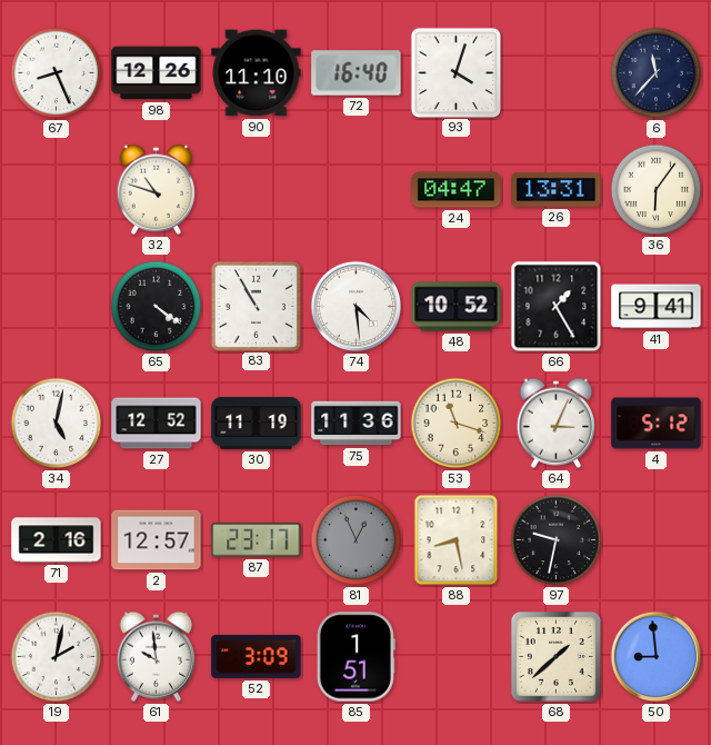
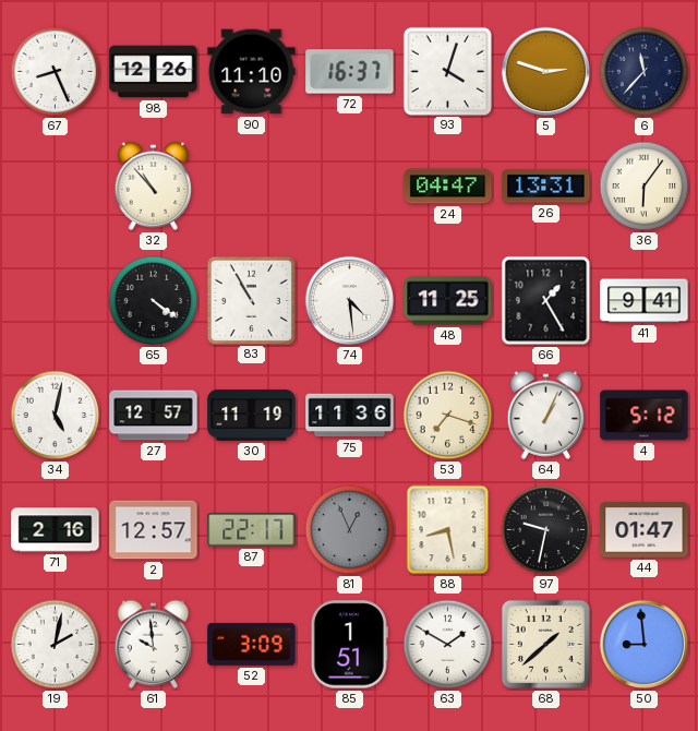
72: 16:40 -> 16:37 (350, 72)
5: none -> 2:48 (546, 72)
32: 10:48 -> 10:53 (154, 185)
48: 10:52 -> 11:25 (448, 301)
27: 12:52 -> 12:57 (154, 416)
53: 11:18 -> 7:18 (448, 416)
64: 3:04 -> 1:04 (546, 415)
87: 23:17 -> 22:17 (252, 530)
44: none -> 01:47 (645, 530)
63: none -> 1:50 (448, 645)
